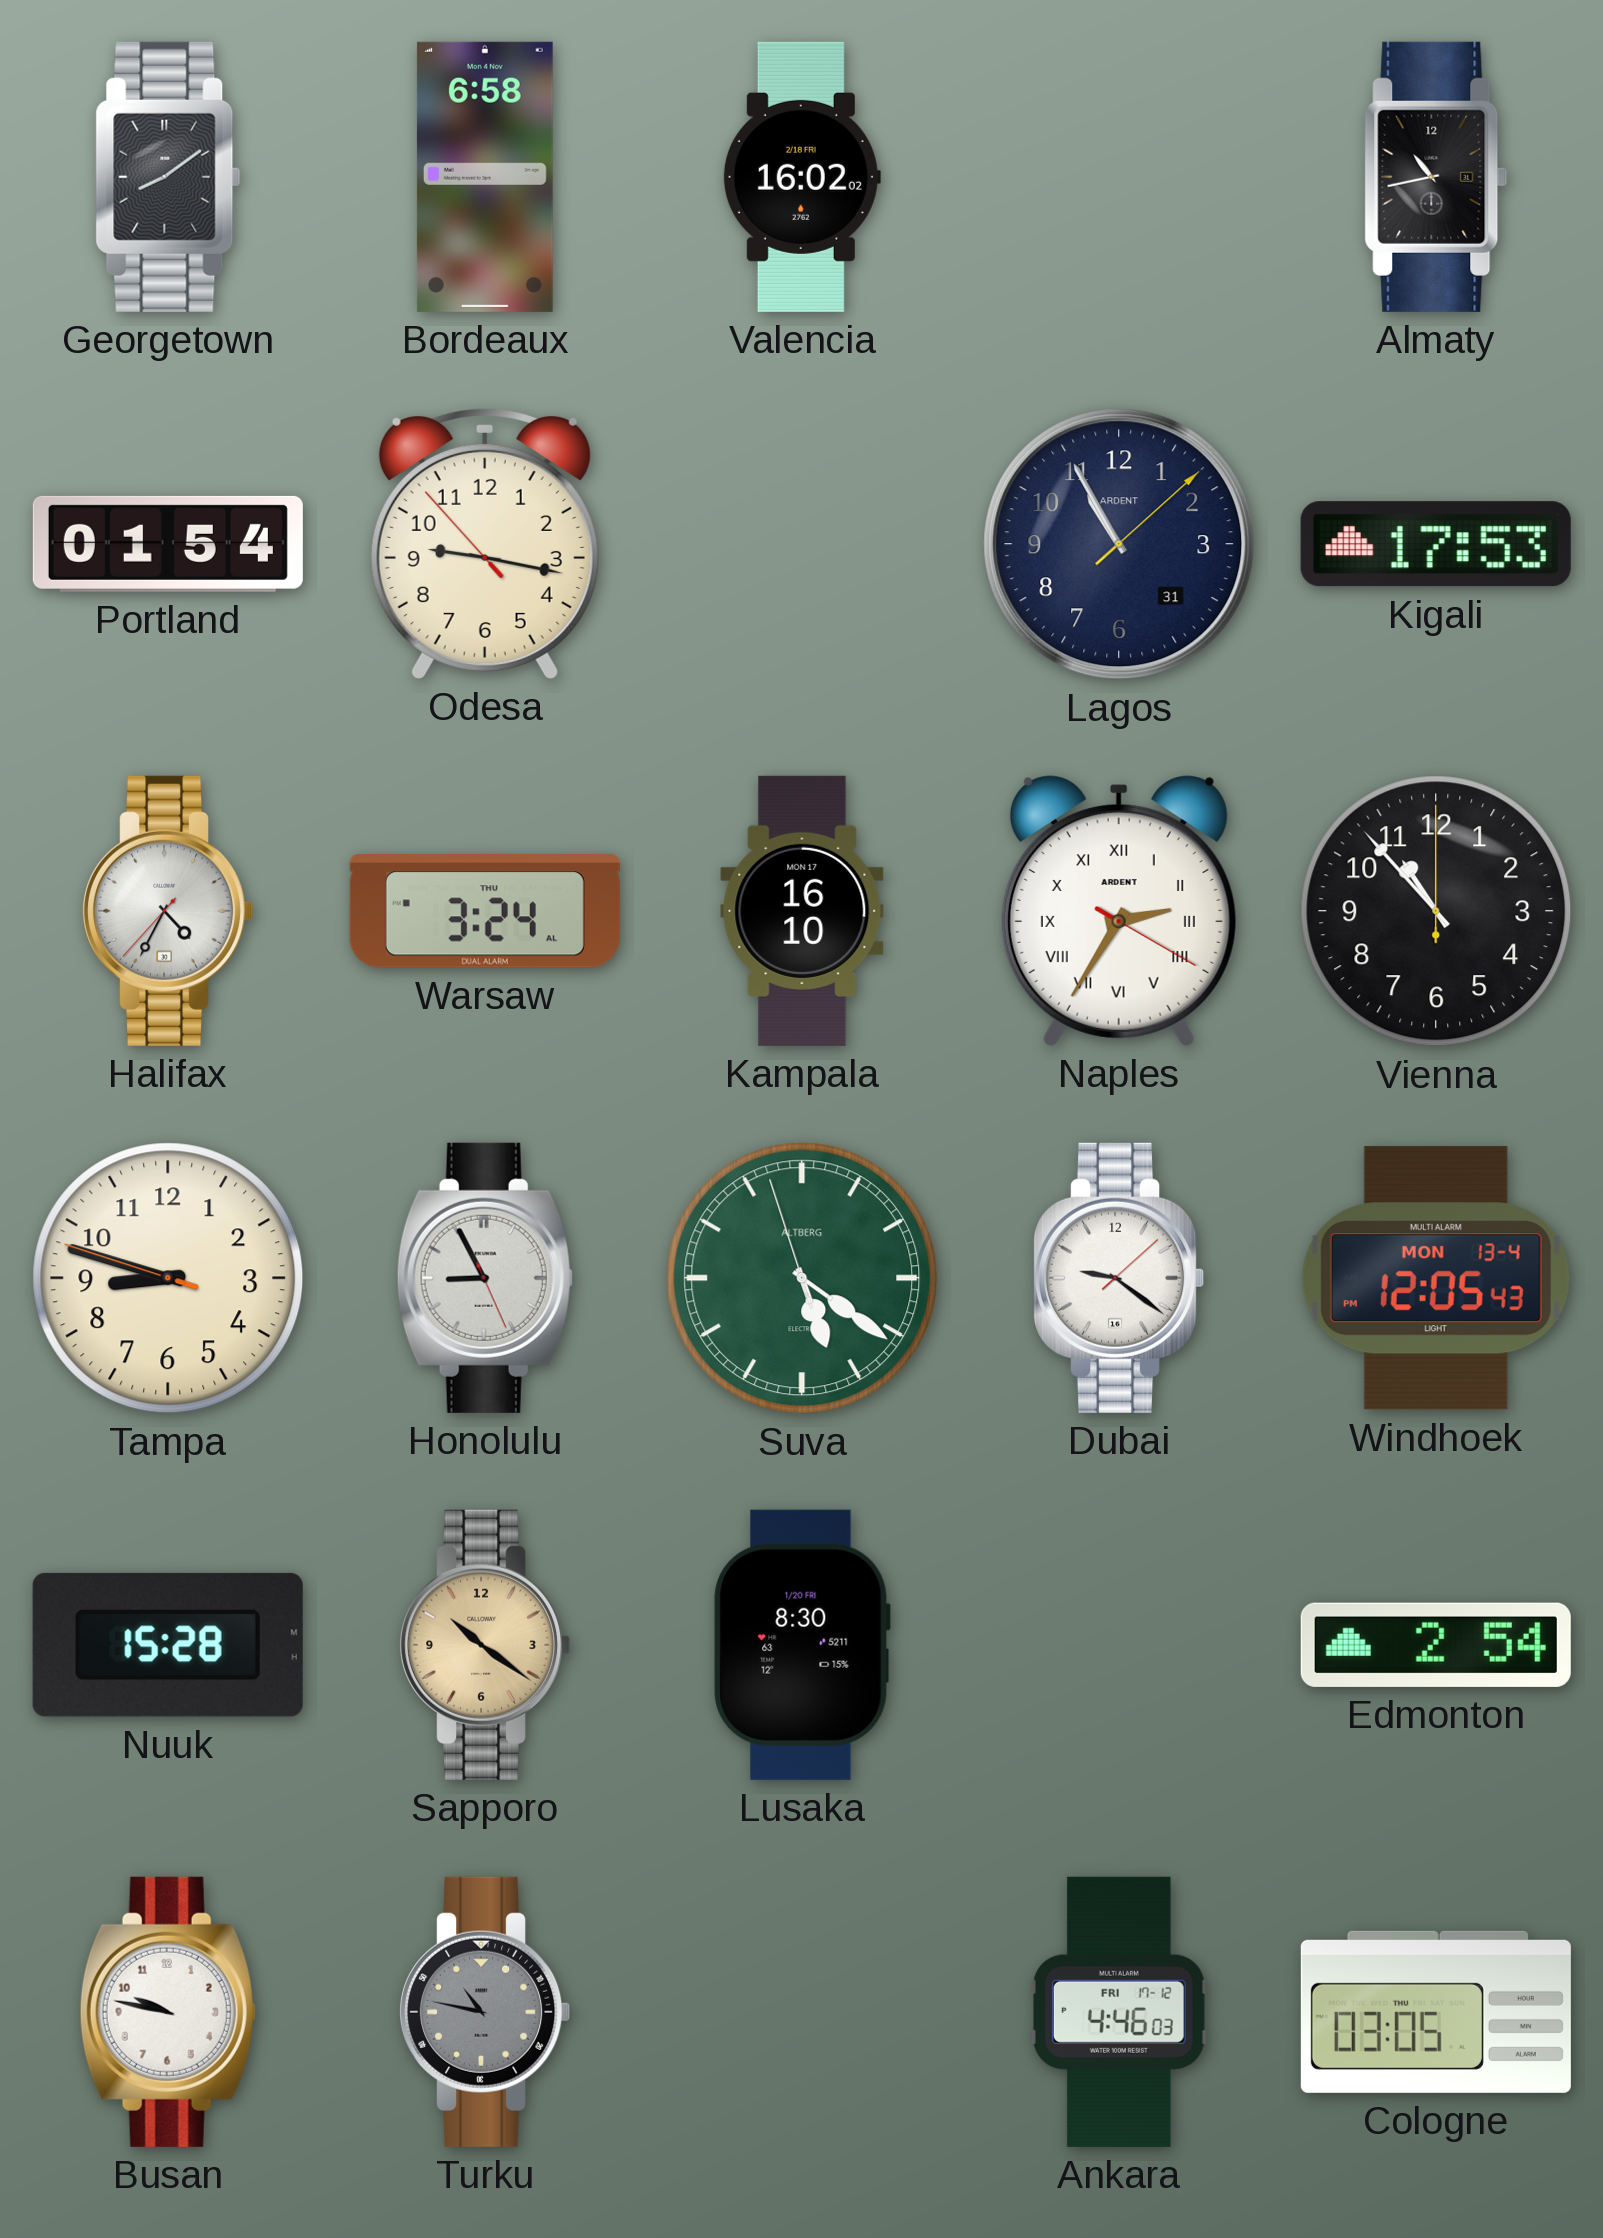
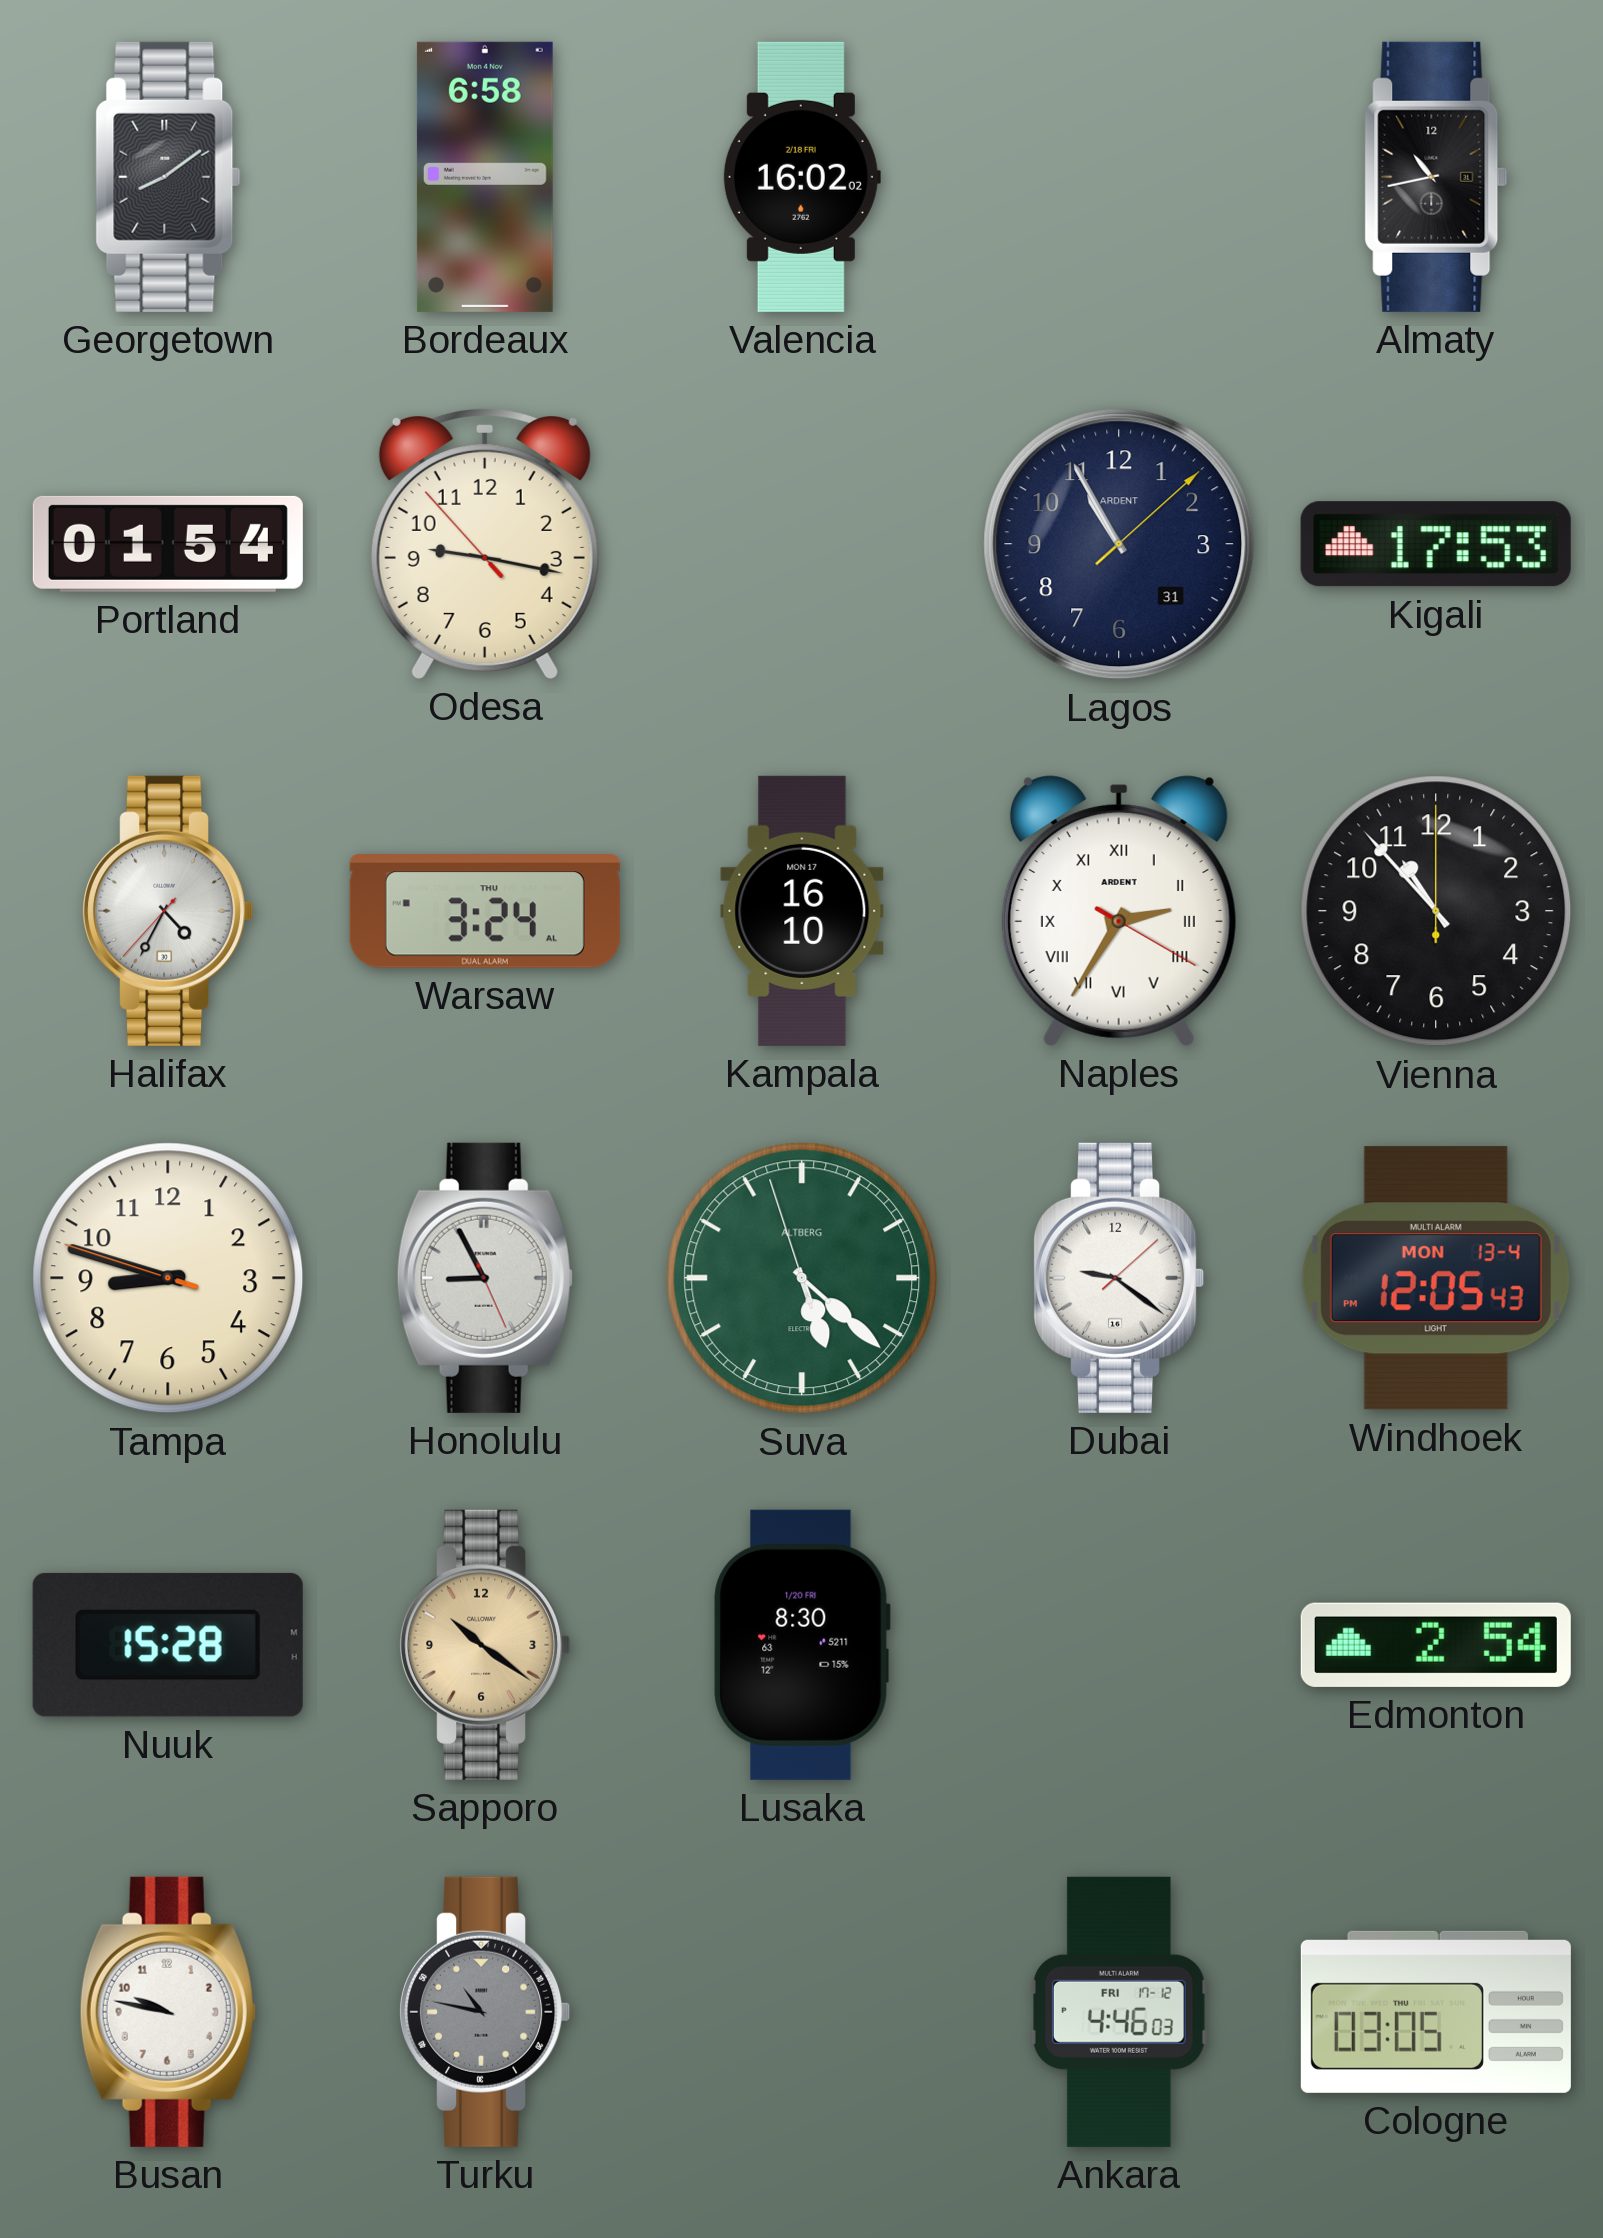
Suva: 5:20 -> 5:21 (802, 1278)
